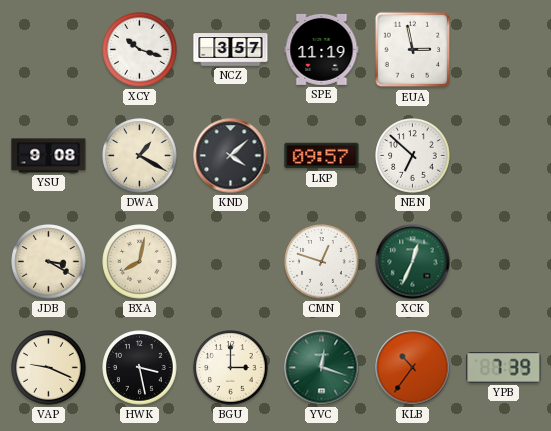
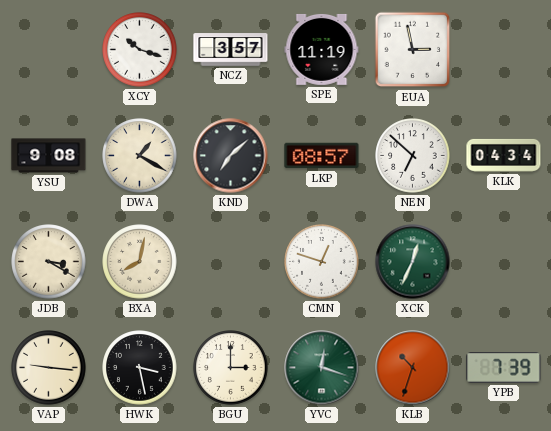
KND: 4:08 -> 7:08 (231, 156)
LKP: 09:57 -> 08:57 (322, 156)
KLK: none -> 04:34 (504, 155)
VAP: 9:19 -> 9:16 (49, 368)
KLB: 10:36 -> 10:33 (413, 368)
